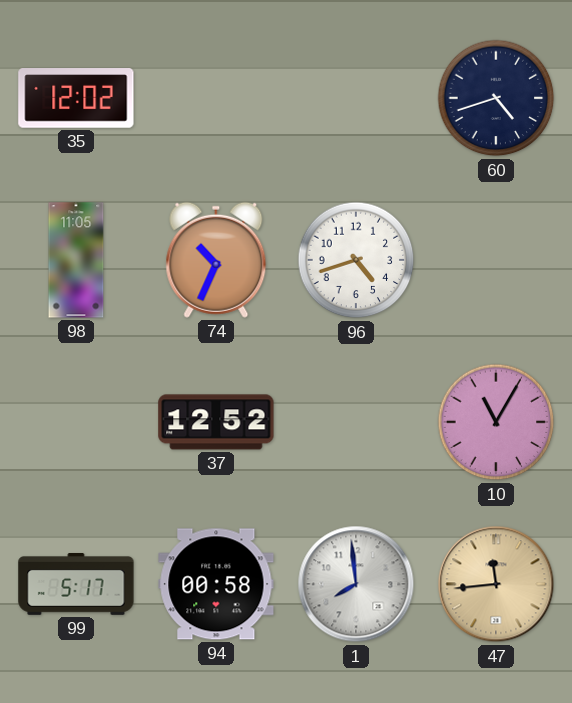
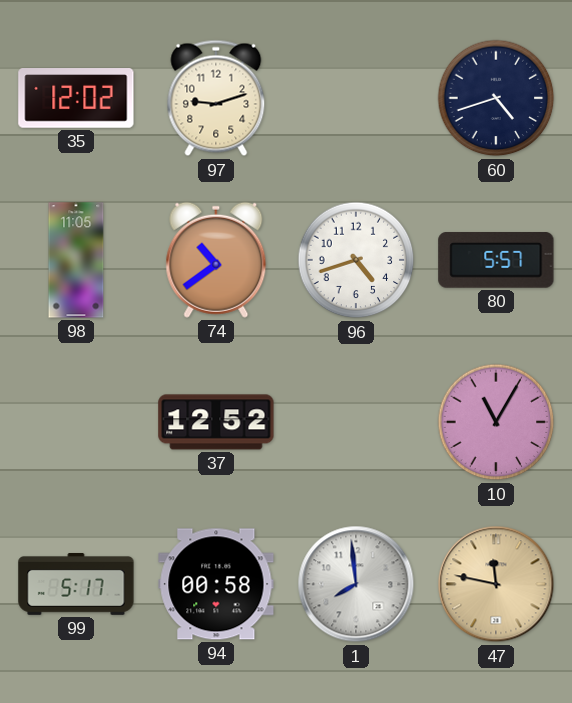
97: none -> 9:12 (216, 98)
74: 10:34 -> 10:39 (216, 260)
80: none -> 5:57 (496, 261)
47: 11:44 -> 11:47 (496, 584)
